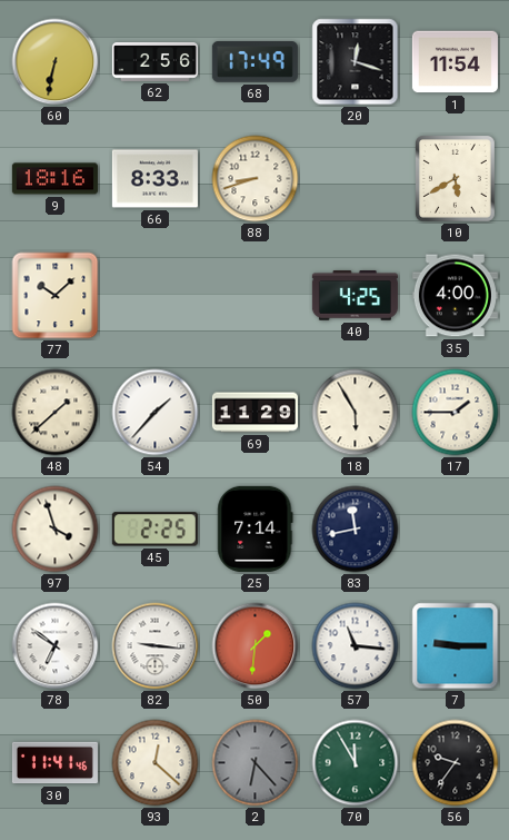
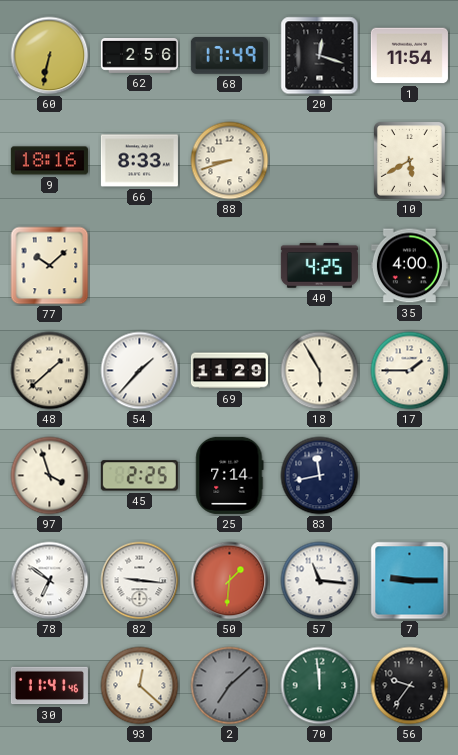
2: 6:23 -> 7:08 (230, 686)
70: 11:55 -> 11:59 (320, 686)
